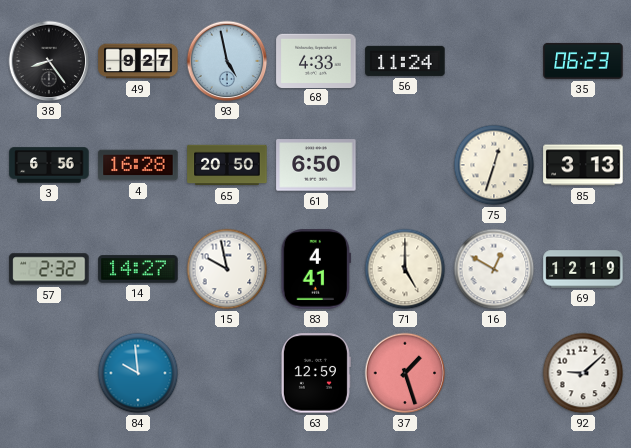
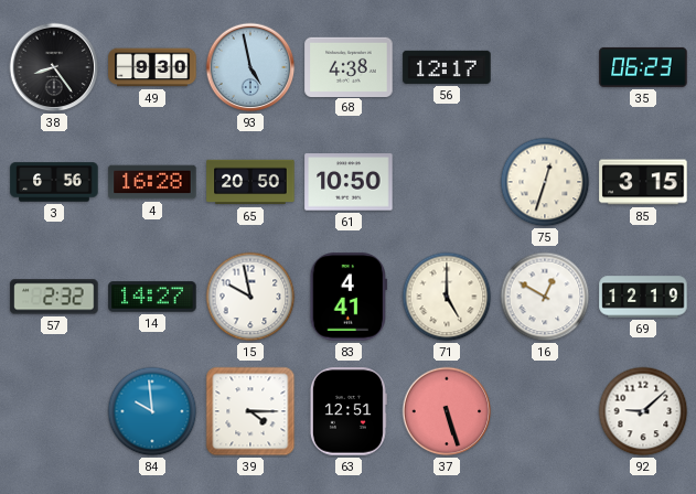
49: 9:27 -> 9:30 (152, 67)
68: 4:33 -> 4:38 (349, 66)
56: 11:24 -> 12:17 (447, 67)
61: 6:50 -> 10:50 (349, 182)
85: 3:13 -> 3:15 (643, 182)
39: none -> 4:15 (250, 411)
63: 12:59 -> 12:51 (349, 411)
37: 1:27 -> 5:27 (447, 411)
